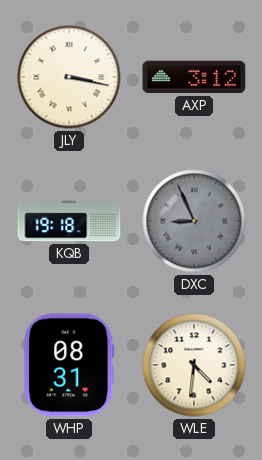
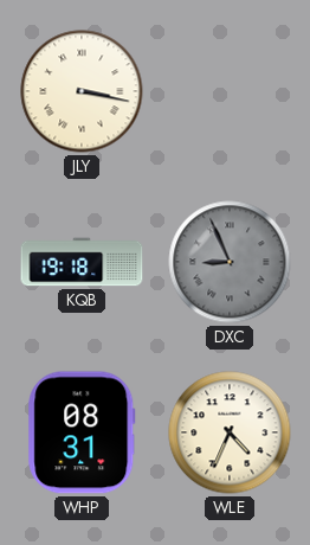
AXP: 3:12 -> none (194, 77)
WLE: 4:31 -> 4:34 (230, 432)
